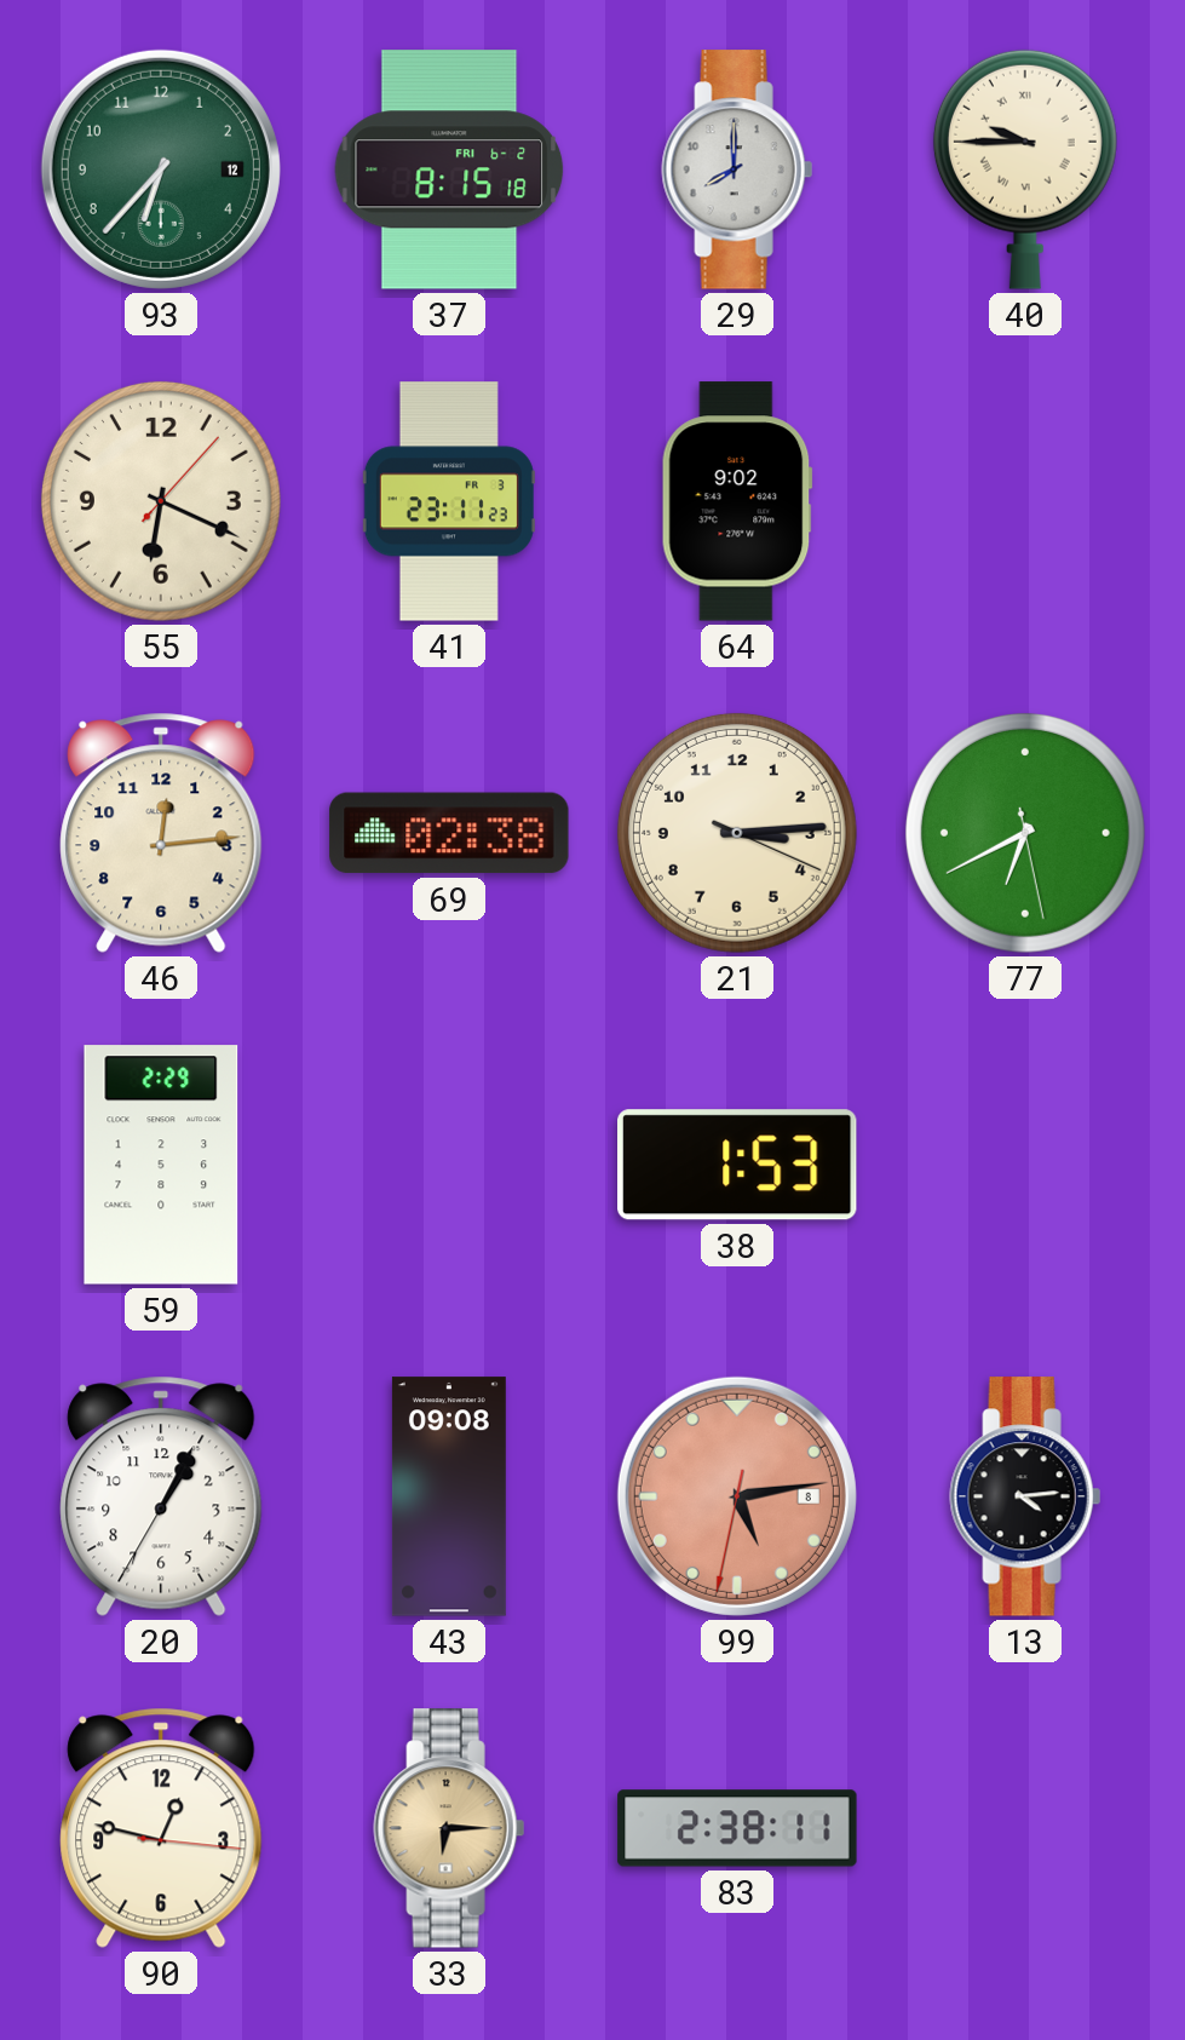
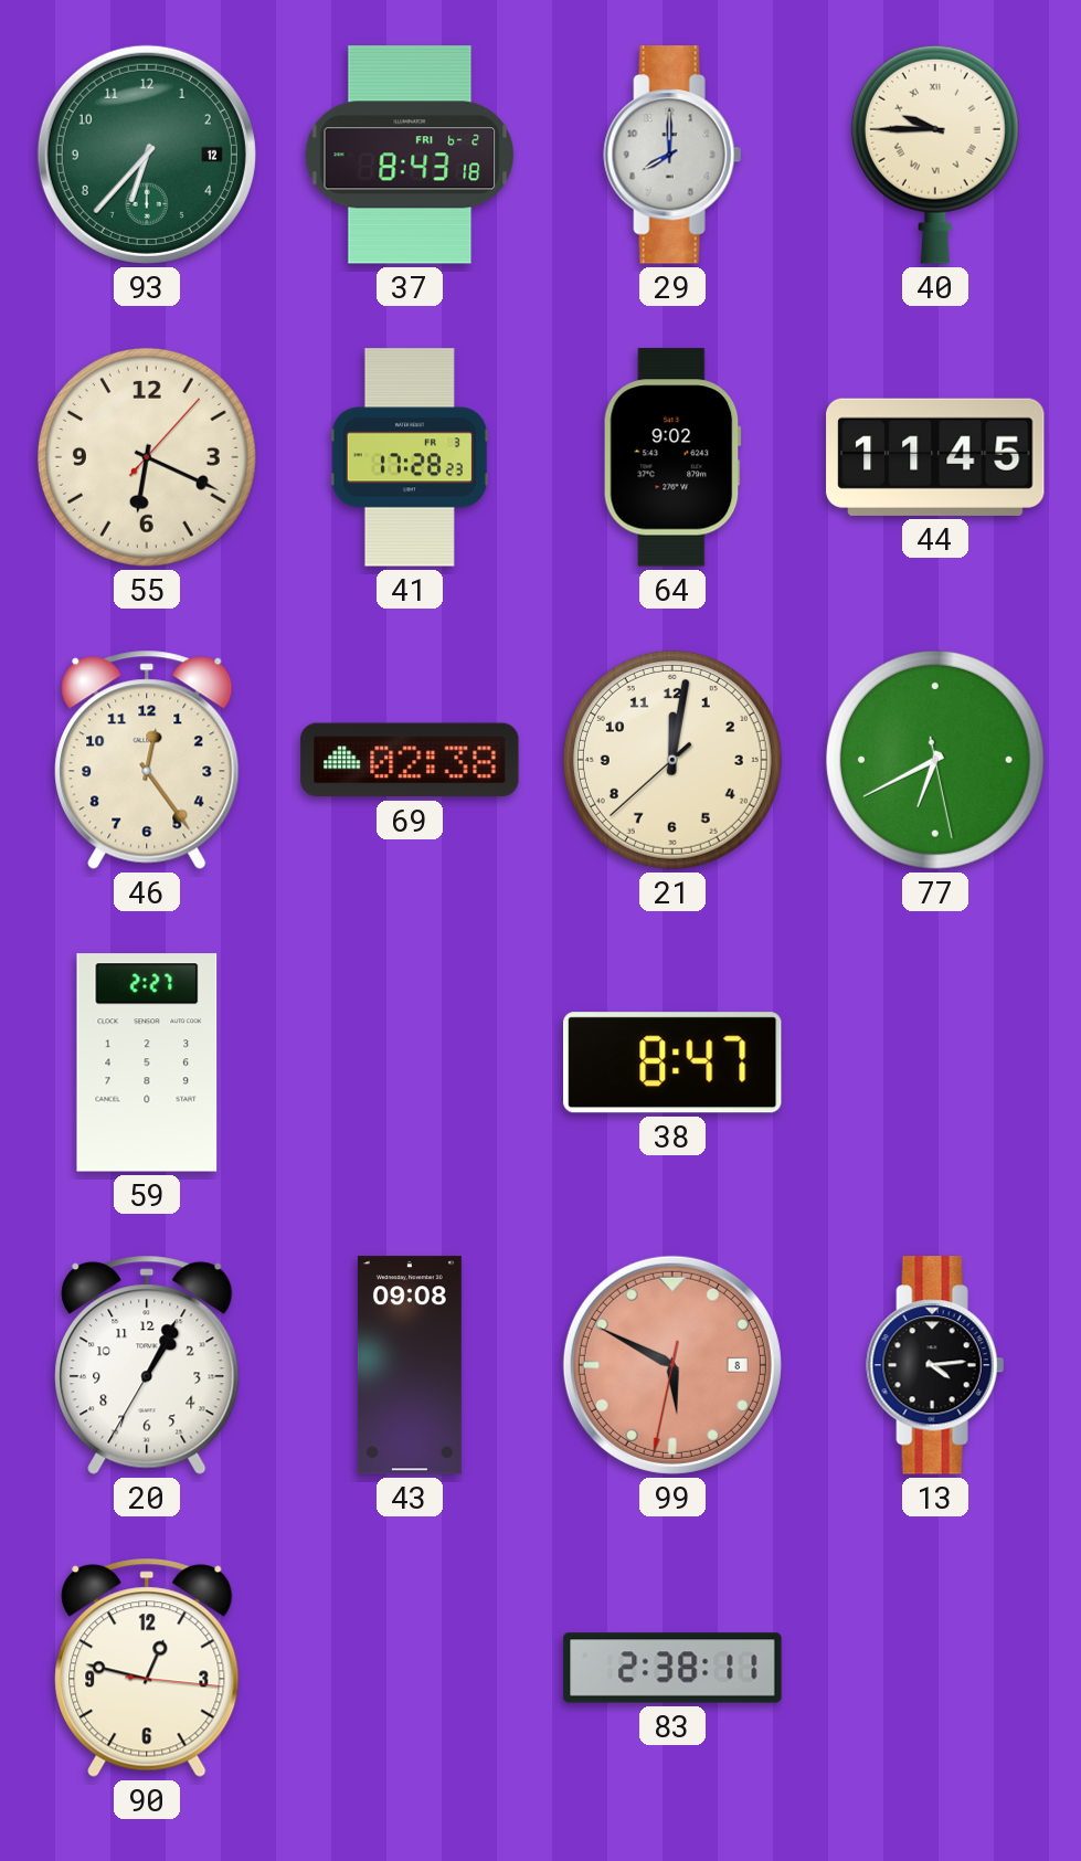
37: 8:15 -> 8:43 (410, 155)
41: 23:11 -> 17:28 (410, 457)
44: none -> 11:45 (935, 457)
46: 12:14 -> 12:24 (147, 760)
21: 3:14 -> 12:01 (672, 760)
59: 2:29 -> 2:27 (147, 1062)
38: 1:53 -> 8:47 (674, 1062)
99: 5:13 -> 5:49 (672, 1365)
33: 6:15 -> none (449, 1828)
